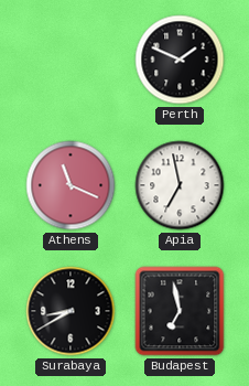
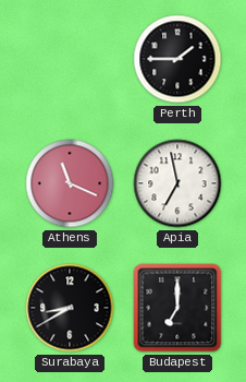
Perth: 1:49 -> 1:45 (177, 59)
Budapest: 6:58 -> 7:00 (177, 308)
